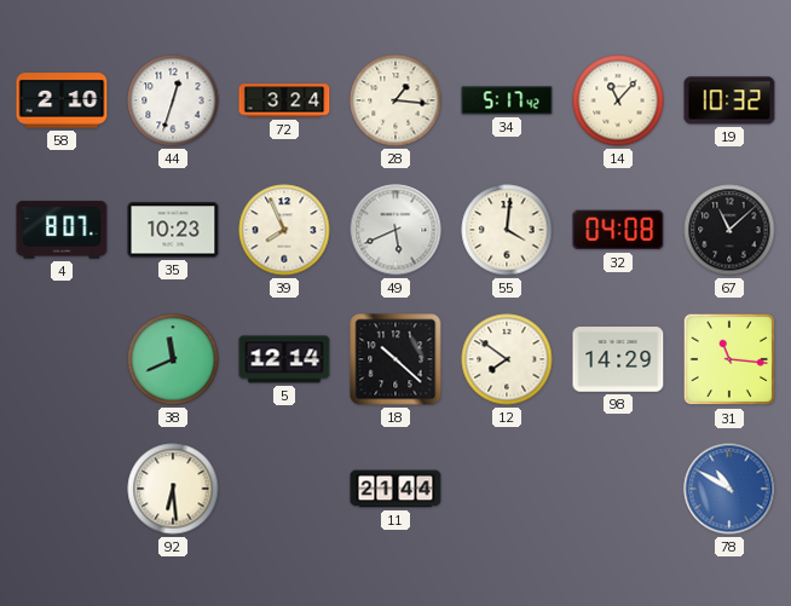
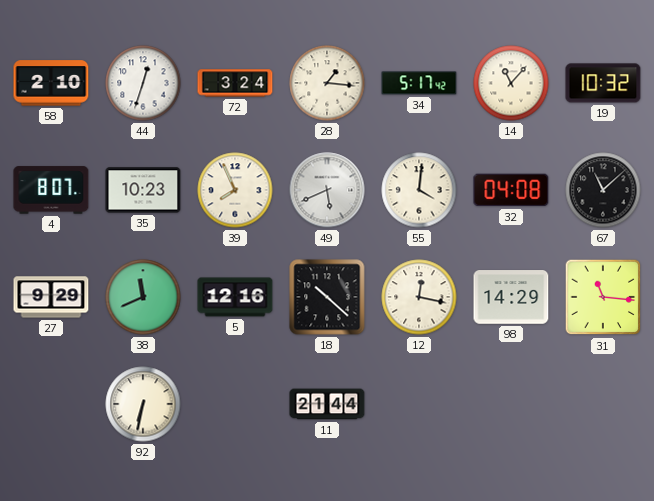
27: none -> 9:29 (51, 297)
5: 12:14 -> 12:16 (235, 297)
12: 7:51 -> 12:17 (419, 297)
92: 6:29 -> 6:32 (143, 404)
78: 10:50 -> none (729, 489)
